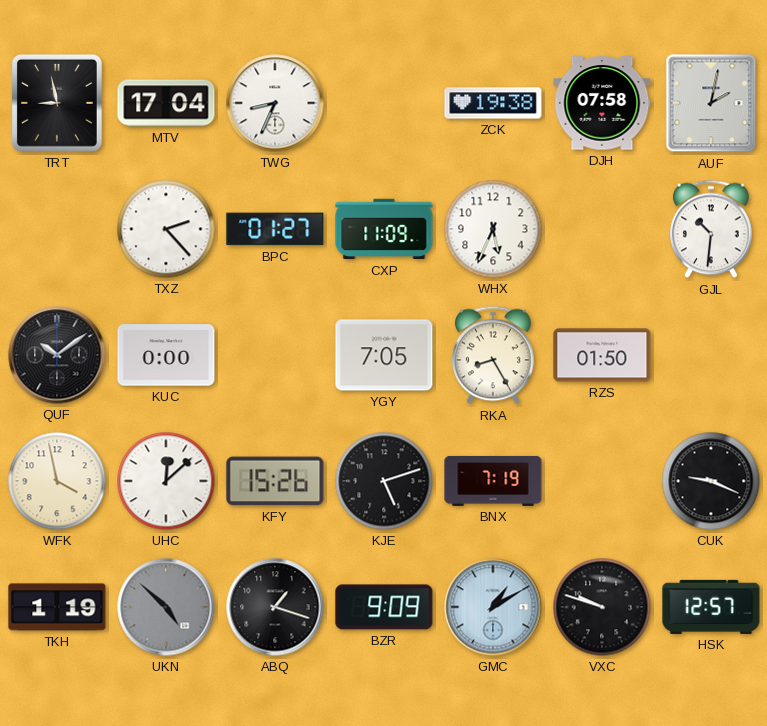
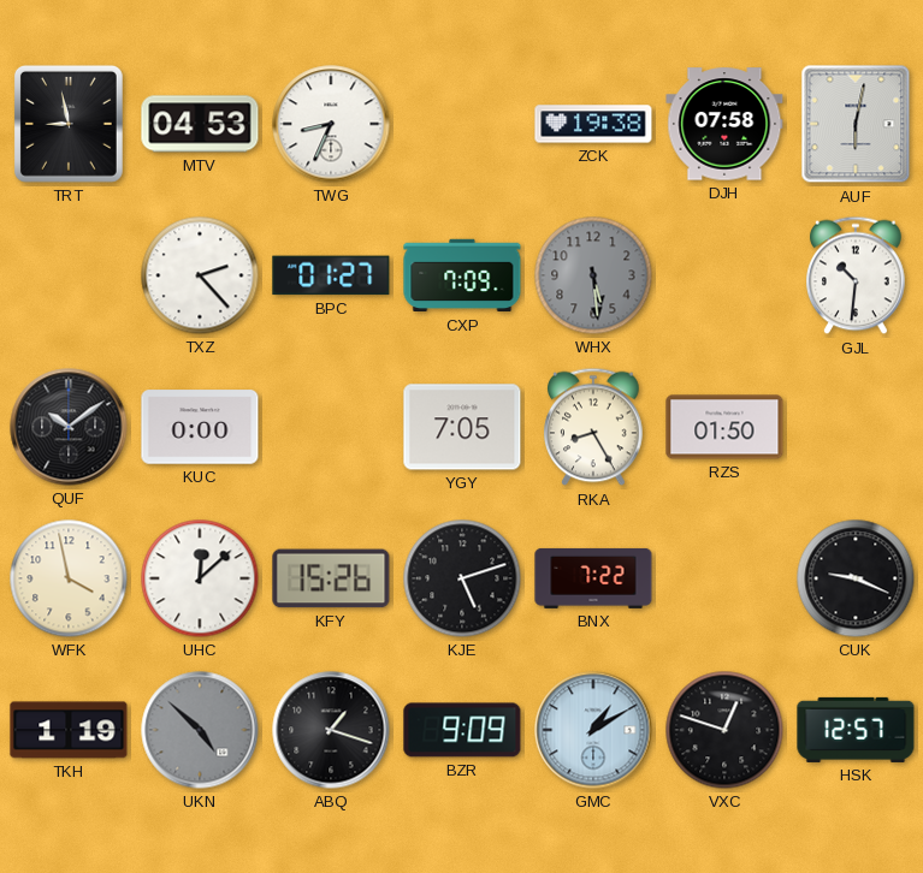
MTV: 17:04 -> 04:53 (200, 124)
AUF: 2:02 -> 6:02 (856, 124)
CXP: 11:09 -> 7:09 (462, 275)
WHX: 5:34 -> 5:29 (593, 275)
WHX dial: white -> grey (593, 275)
BNX: 7:19 -> 7:22 (593, 578)
VXC: 9:48 -> 12:48 (724, 730)
